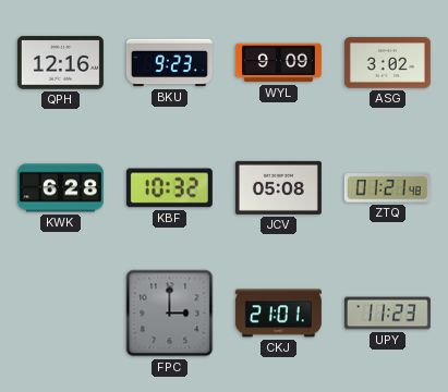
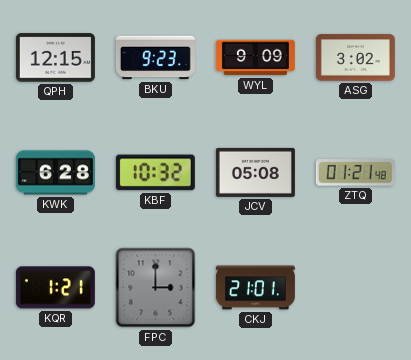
QPH: 12:16 -> 12:15 (55, 58)
KQR: none -> 1:21 (55, 288)
UPY: 11:23 -> none (387, 314)
